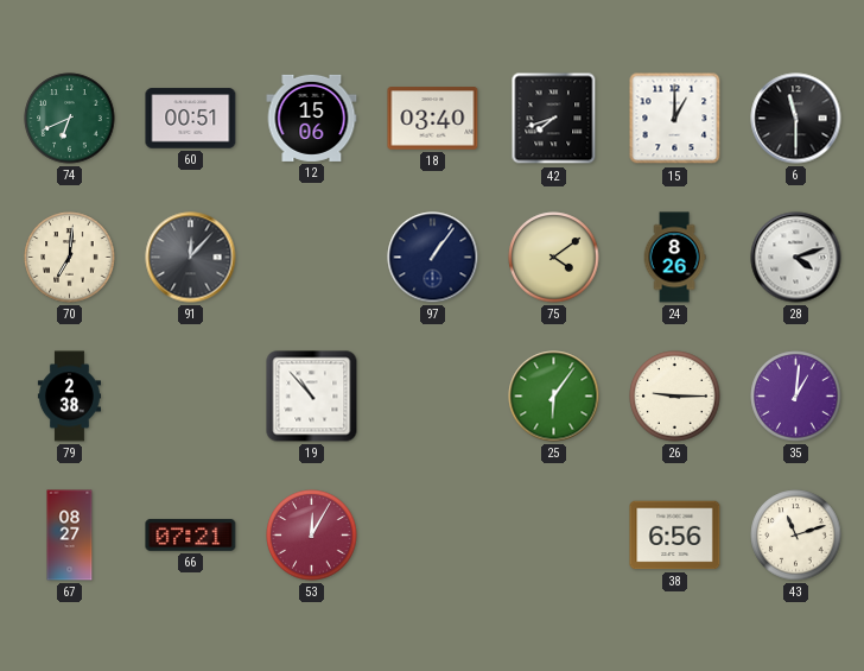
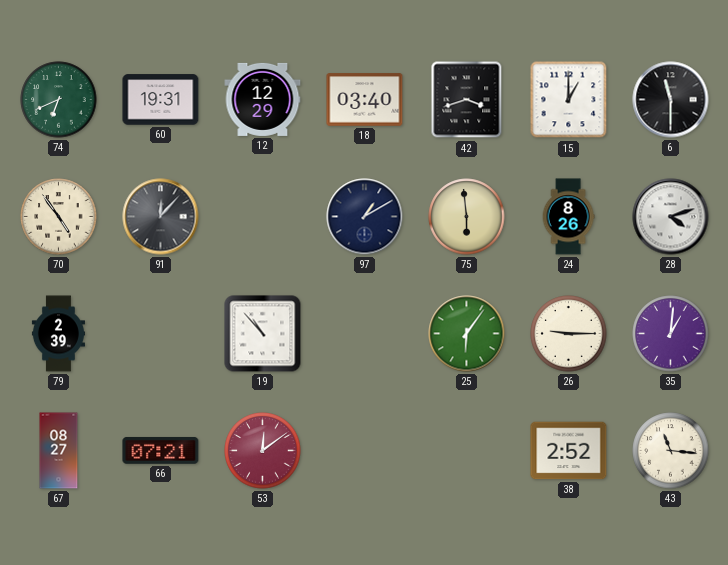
60: 00:51 -> 19:31 (161, 100)
12: 15:06 -> 12:29 (263, 99)
42: 7:42 -> 3:42 (467, 100)
70: 7:01 -> 4:54 (59, 217)
97: 1:06 -> 1:10 (365, 217)
75: 4:09 -> 5:59 (467, 217)
79: 2:38 -> 2:39 (58, 334)
53: 12:05 -> 12:09 (263, 451)
38: 6:56 -> 2:52 (569, 451)
43: 11:12 -> 11:16 (671, 451)
